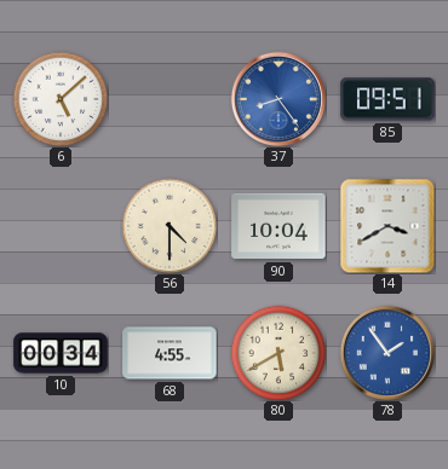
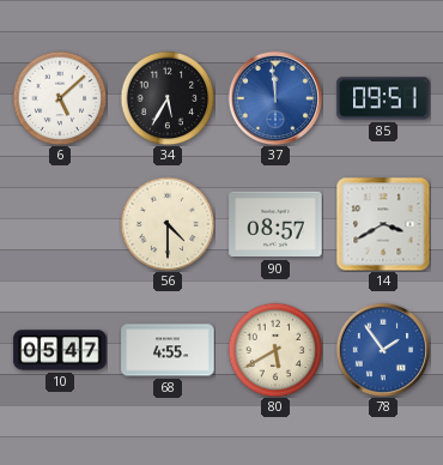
34: none -> 5:35 (168, 98)
37: 8:24 -> 11:59 (274, 97)
90: 10:04 -> 08:57 (275, 224)
10: 00:34 -> 05:47 (60, 350)
